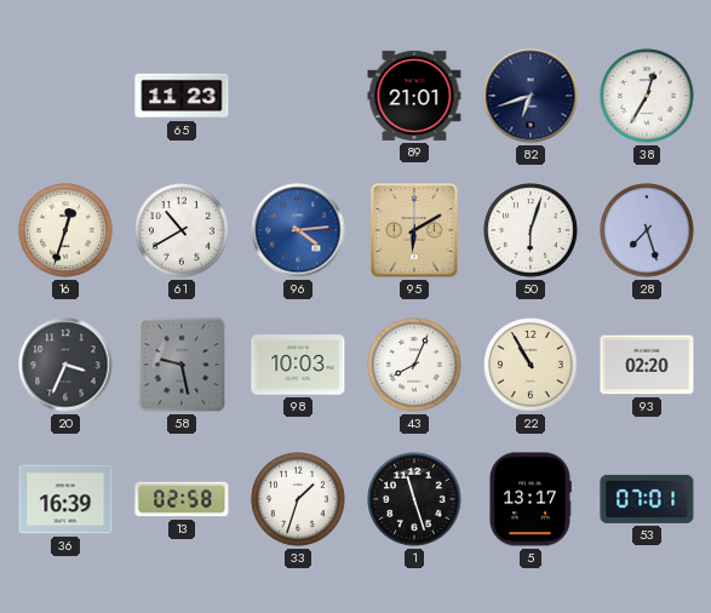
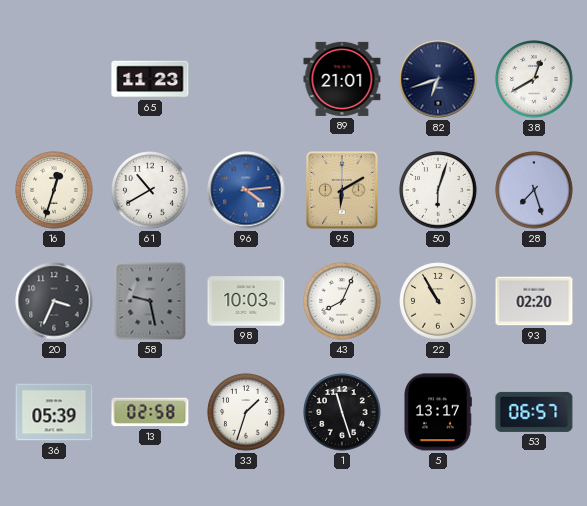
38: 12:35 -> 12:40 (534, 79)
36: 16:39 -> 05:39 (54, 412)
53: 07:01 -> 06:57 (534, 412)
